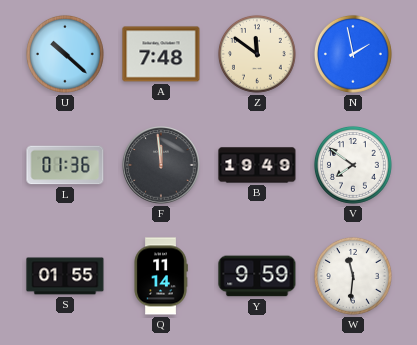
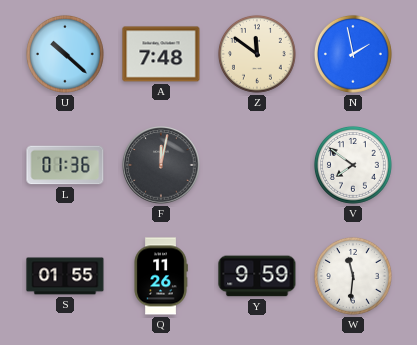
F: 11:59 -> 12:02 (161, 165)
B: 19:49 -> none (257, 165)
Q: 11:14 -> 11:26 (161, 276)
